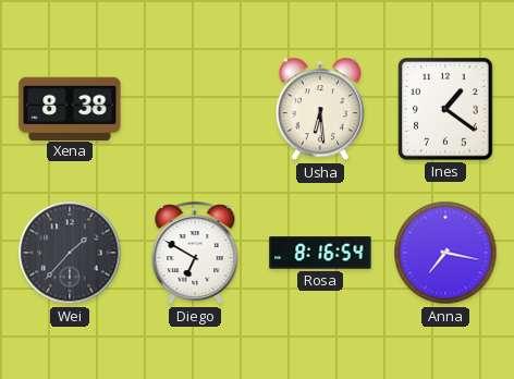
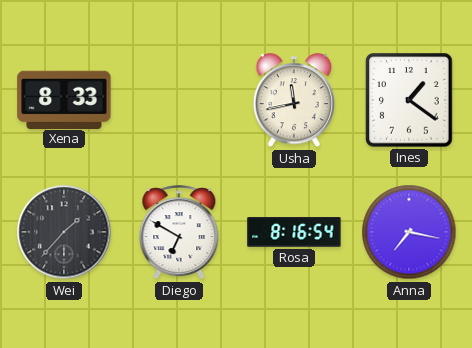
Xena: 8:38 -> 8:33 (64, 99)
Usha: 6:29 -> 11:43 (293, 101)
